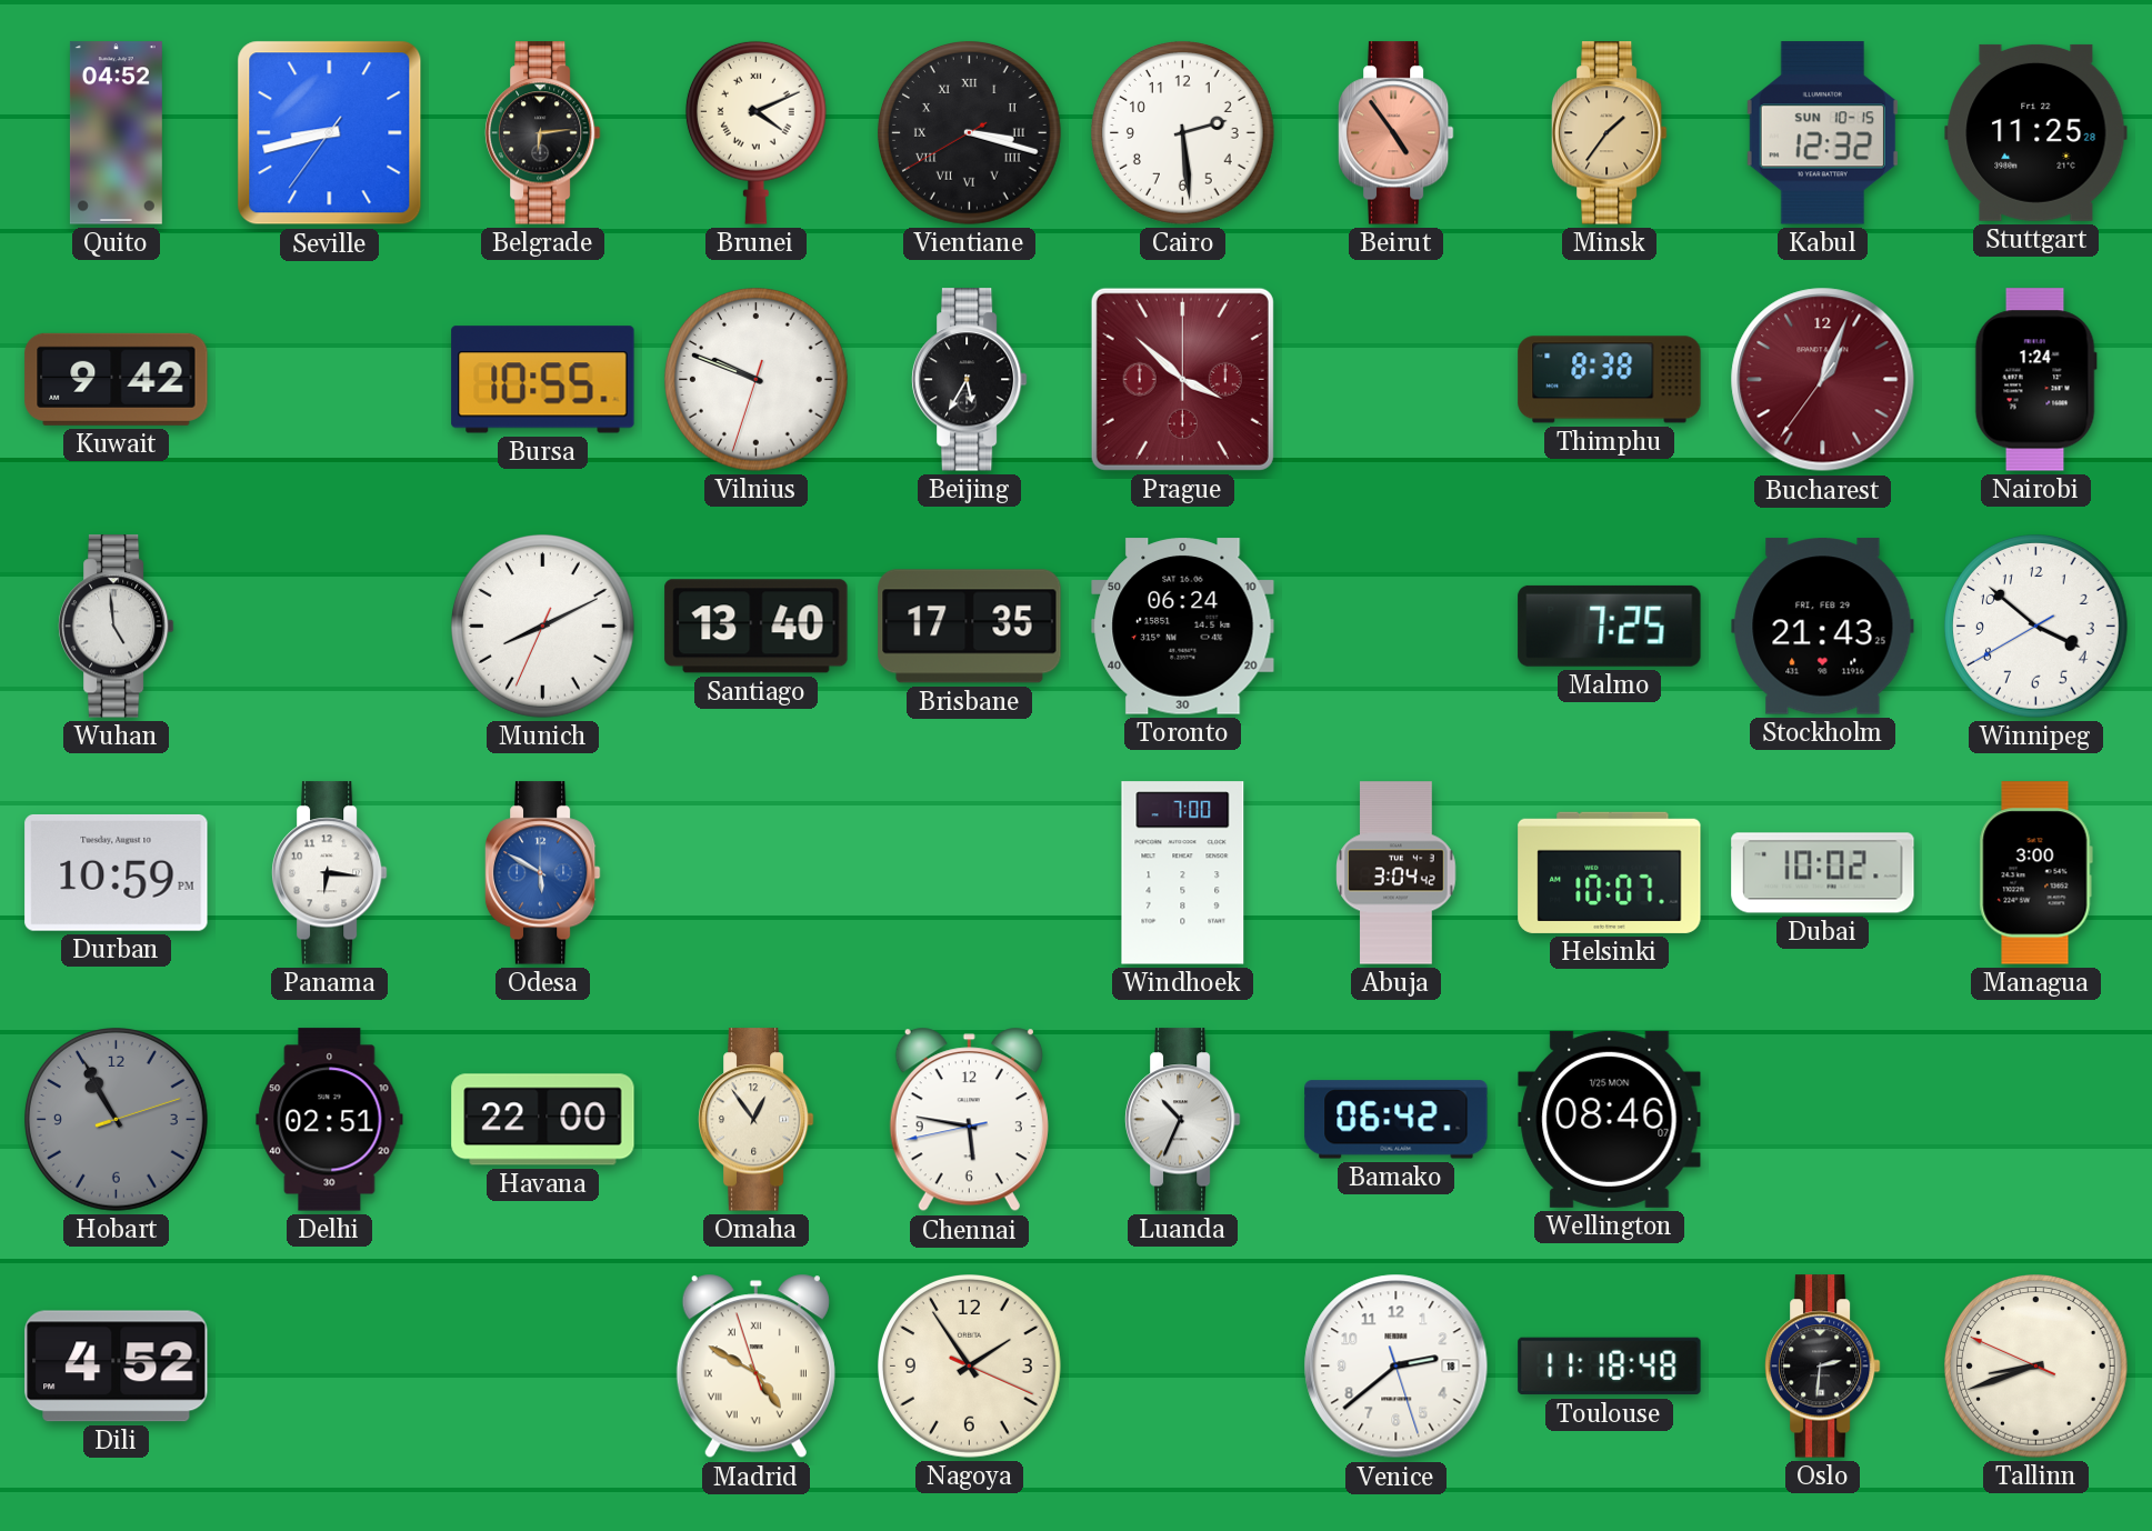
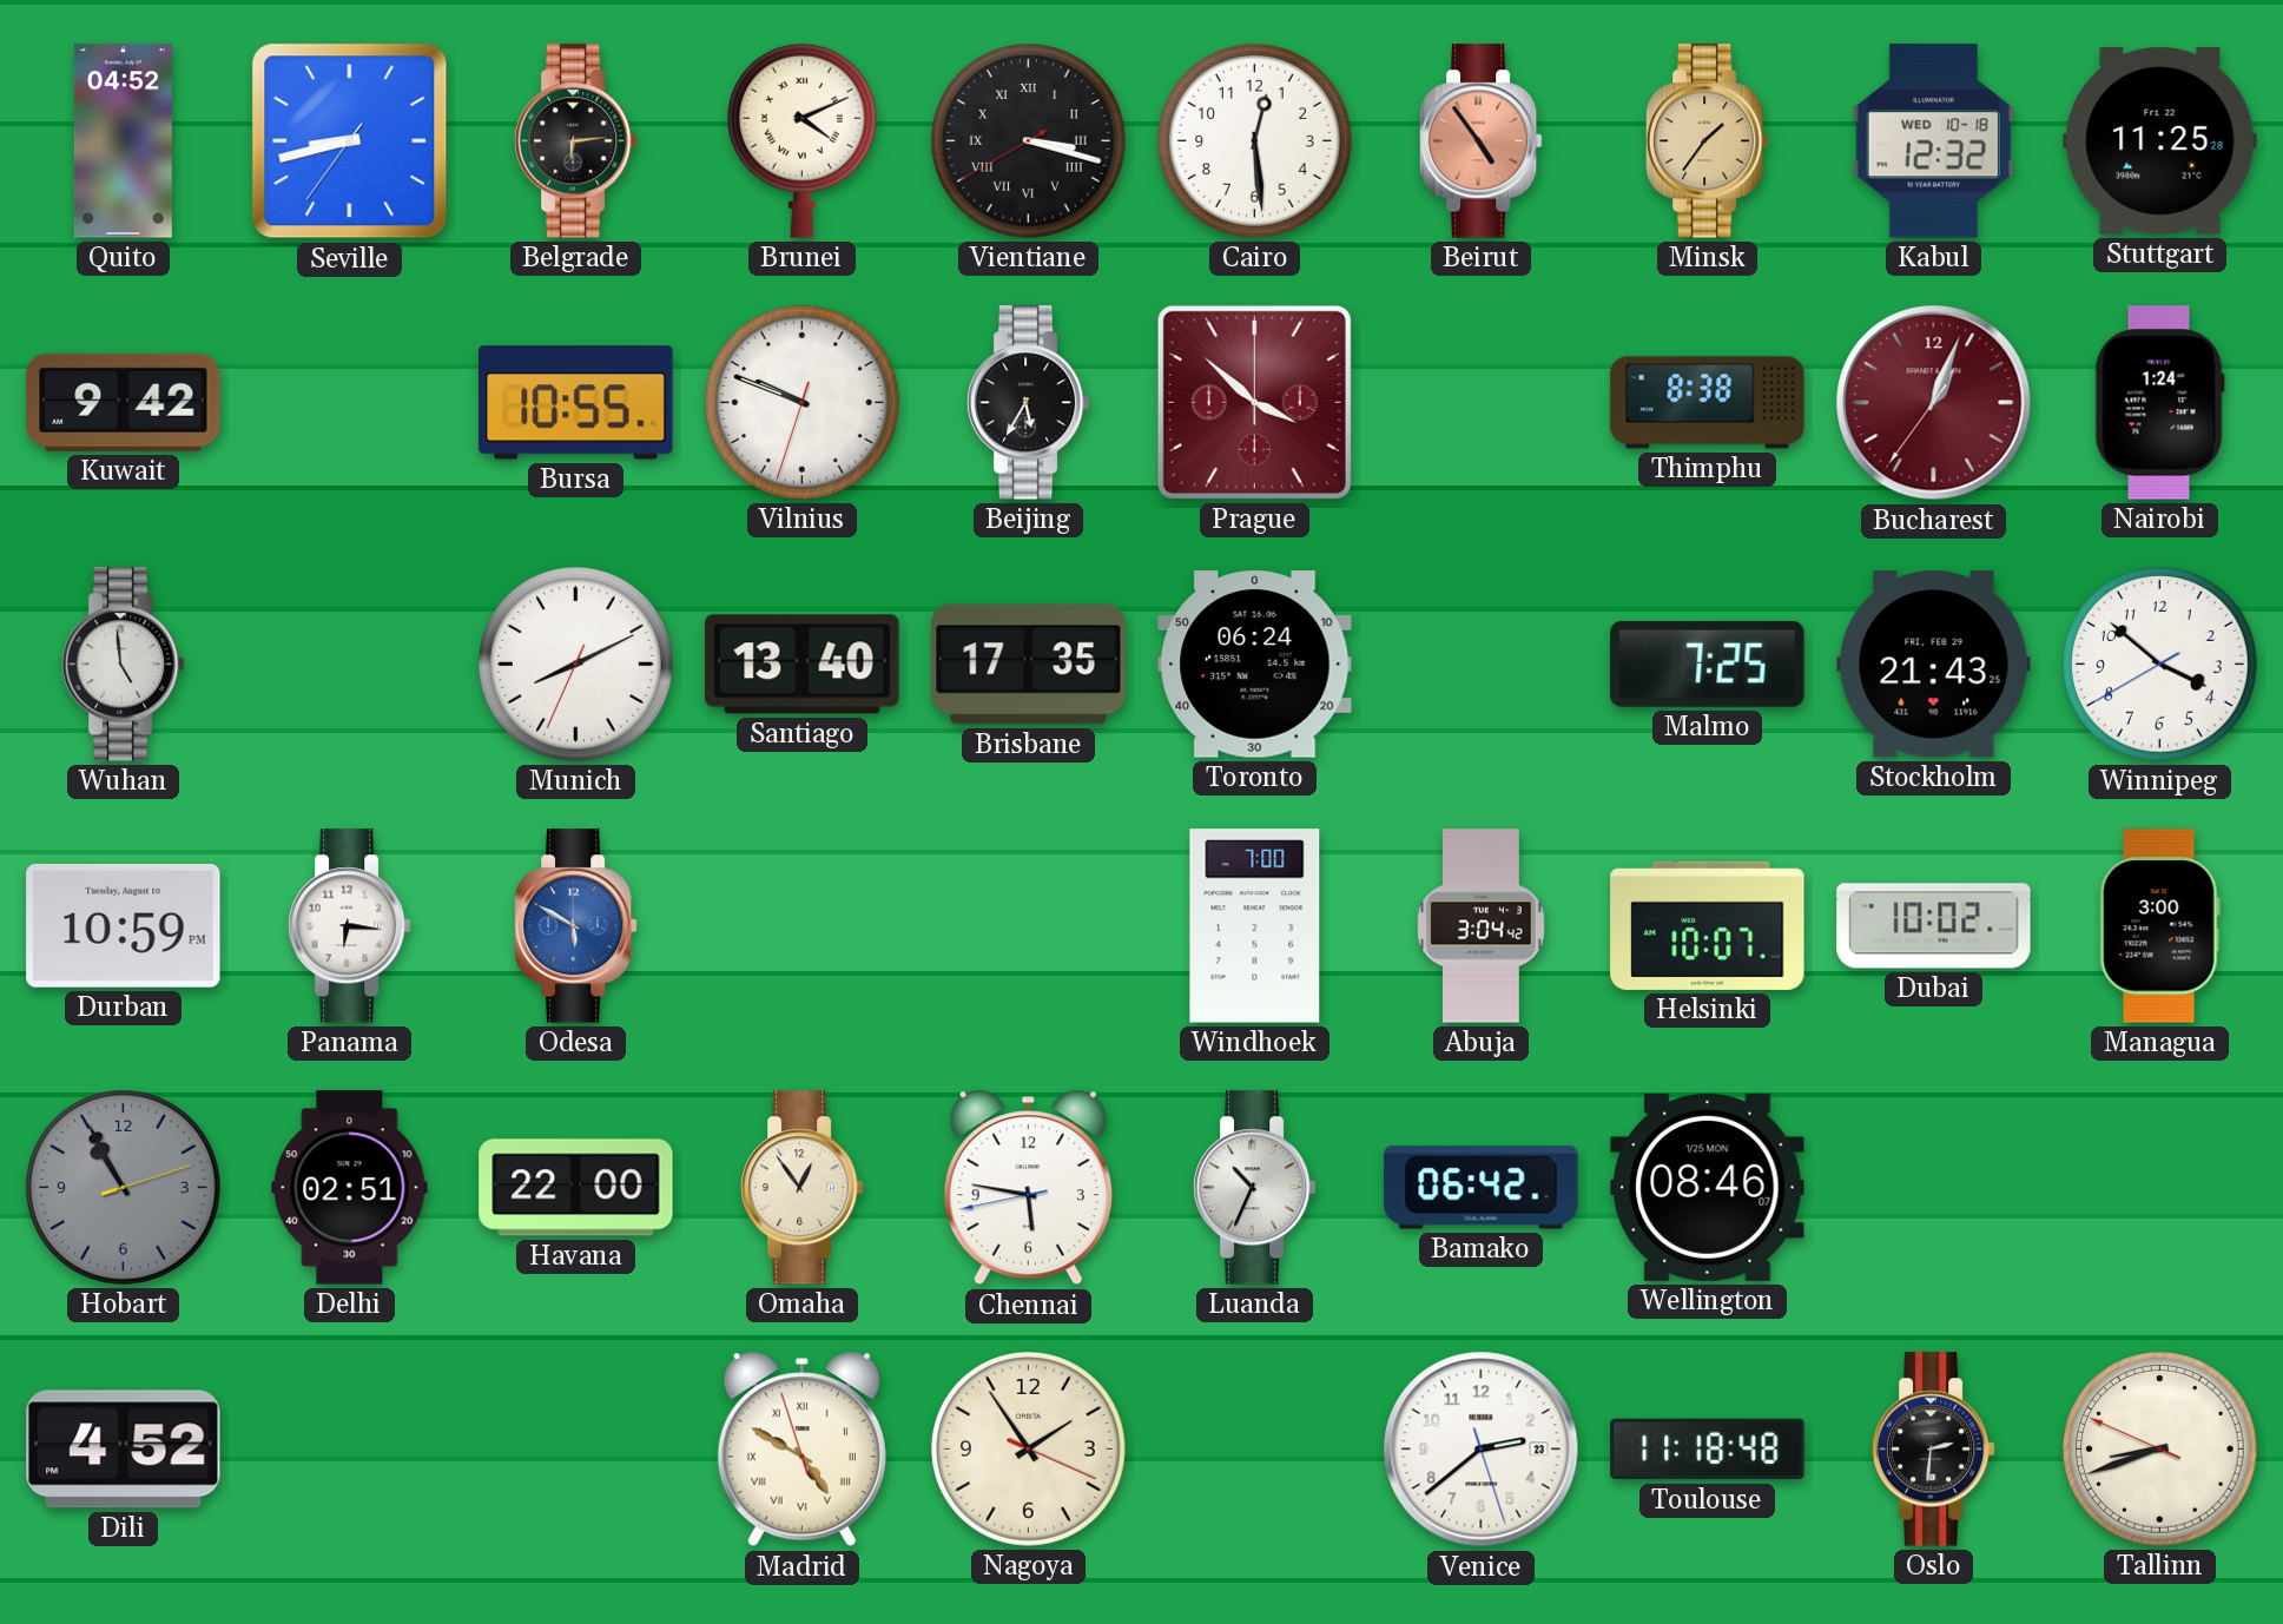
Cairo: 2:29 -> 12:29 (1255, 141)
Kabul date: SUN 10-15 -> WED 10-18 (1933, 141)
Venice date: 18 -> 23 (1482, 1450)
